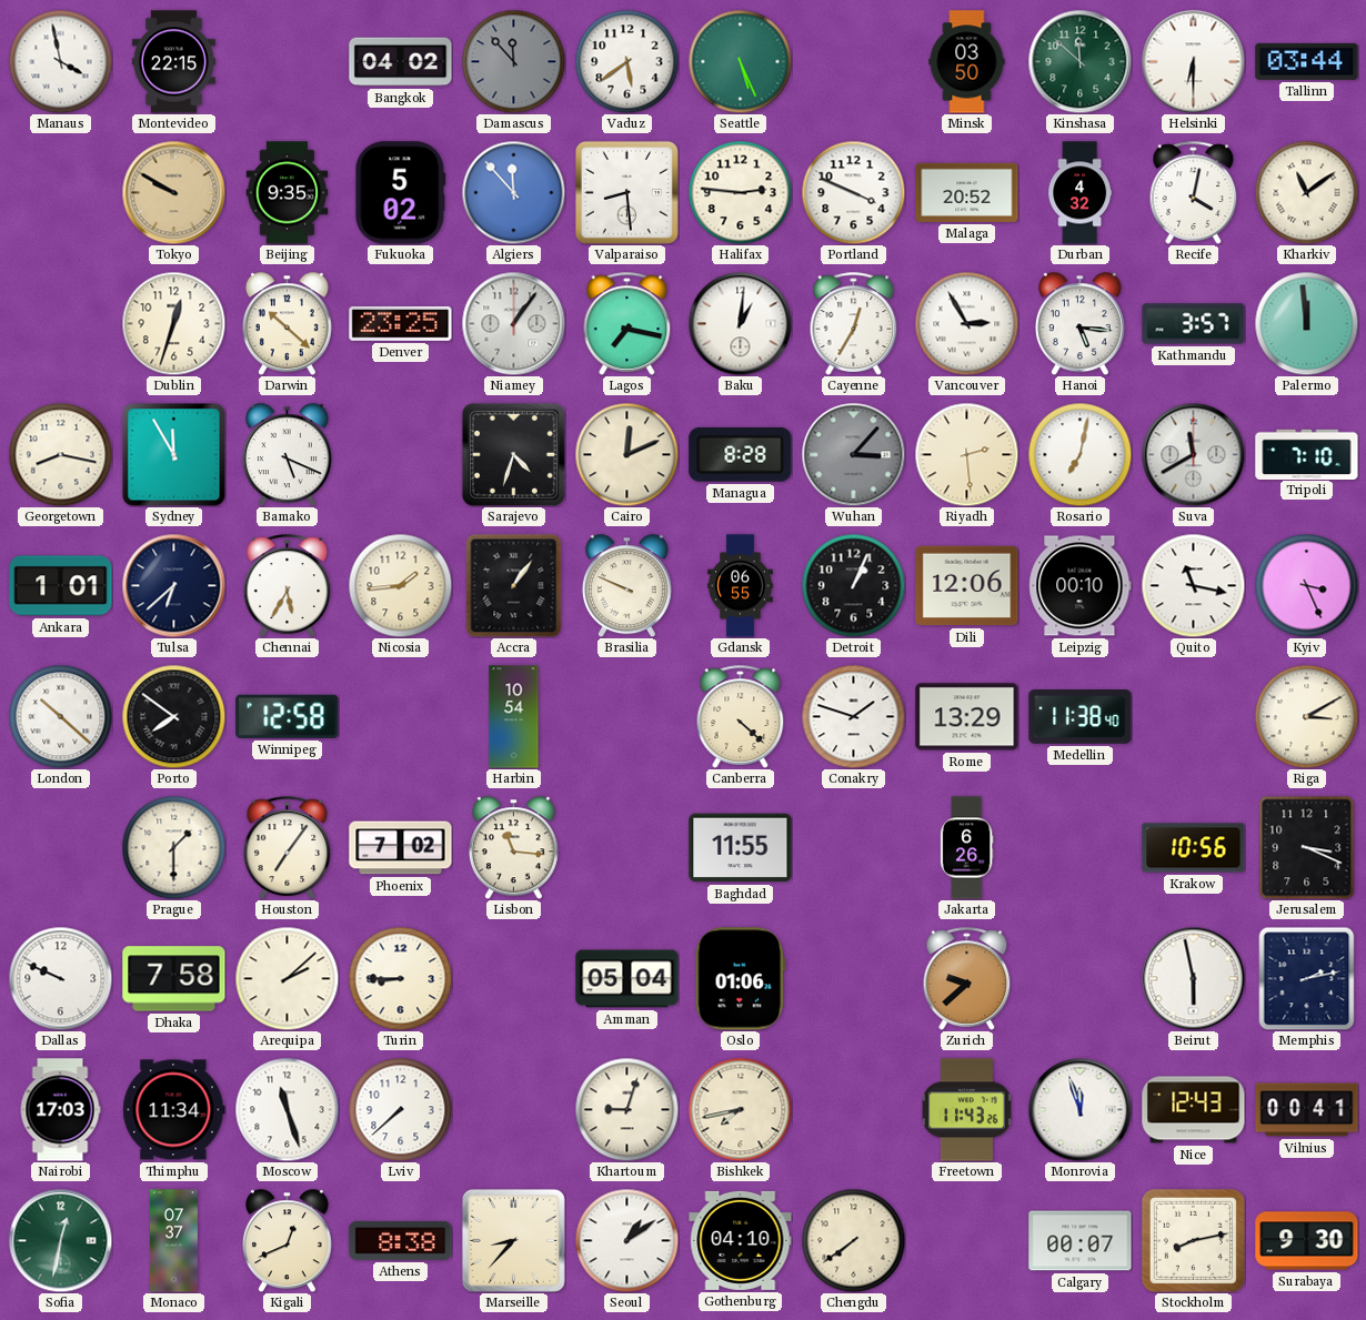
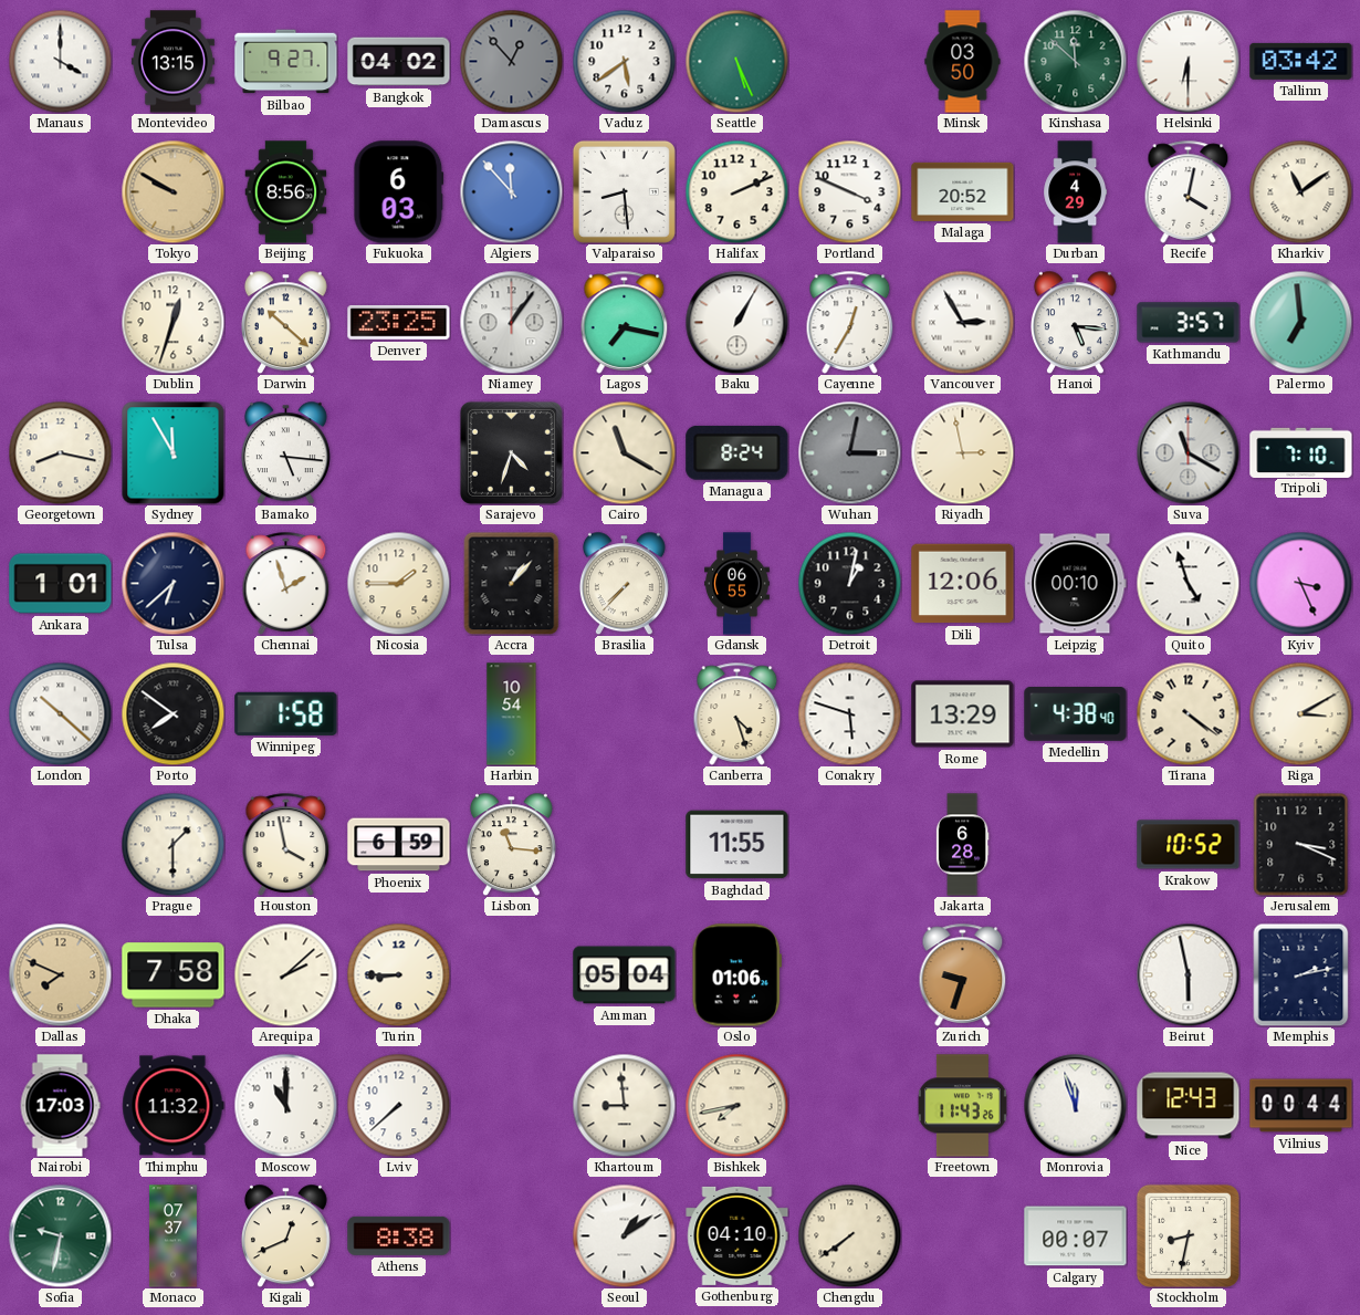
Manaus: 3:58 -> 4:00 (60, 61)
Montevideo: 22:15 -> 13:15 (172, 62)
Bilbao: none -> 9:27 (286, 62)
Damascus: 11:53 -> 12:53 (511, 61)
Tallinn: 03:44 -> 03:42 (1301, 61)
Beijing: 9:35 -> 8:56 (286, 192)
Fukuoka: 5:02 -> 6:03 (399, 192)
Halifax: 2:46 -> 2:11 (736, 191)
Durban: 4:32 -> 4:29 (1076, 192)
Baku: 1:01 -> 1:05 (736, 322)
Palermo: 11:59 -> 6:59 (1300, 322)
Bamako: 5:19 -> 5:16 (285, 452)
Cairo: 12:11 -> 11:20 (624, 452)
Managua: 8:28 -> 8:24 (737, 452)
Wuhan: 3:07 -> 3:02 (849, 452)
Riyadh: 2:29 -> 2:58 (962, 452)
Rosario: 7:02 -> none (1079, 454)
Suva: 11:40 -> 11:20 (1188, 452)
Chennai: 5:35 -> 1:57 (286, 583)
Nicosia: 1:44 -> 1:45 (398, 583)
Accra: 1:06 -> 1:07 (512, 583)
Brasilia: 9:49 -> 7:37 (624, 583)
Detroit: 1:04 -> 1:02 (849, 583)
Quito: 11:17 -> 4:57 (1188, 583)
Winnipeg: 12:58 -> 1:58 (286, 713)
Canberra: 4:22 -> 4:27 (737, 713)
Conakry: 1:48 -> 5:48 (849, 713)
Medellin: 11:38 -> 4:38 (1076, 714)
Tirana: none -> 4:21 (1188, 713)
Houston: 7:06 -> 3:58 (286, 844)
Phoenix: 7:02 -> 6:59 (399, 845)
Jakarta: 6:26 -> 6:28 (962, 845)
Krakow: 10:56 -> 10:52 (1189, 845)
Dallas: 9:49 -> 7:49 (60, 974)
Dallas dial: white -> champagne (60, 974)
Zurich: 9:38 -> 9:33 (963, 974)
Thimphu: 11:34 -> 11:32 (174, 1106)
Moscow: 11:27 -> 11:00 (285, 1105)
Khartoum: 9:03 -> 8:59 (624, 1105)
Vilnius: 00:41 -> 00:44 (1301, 1106)
Sofia: 12:32 -> 9:32 (60, 1235)
Marseille: 8:37 -> none (513, 1240)
Stockholm: 8:13 -> 8:32 (1188, 1235)
Surabaya: 9:30 -> none (1307, 1241)
